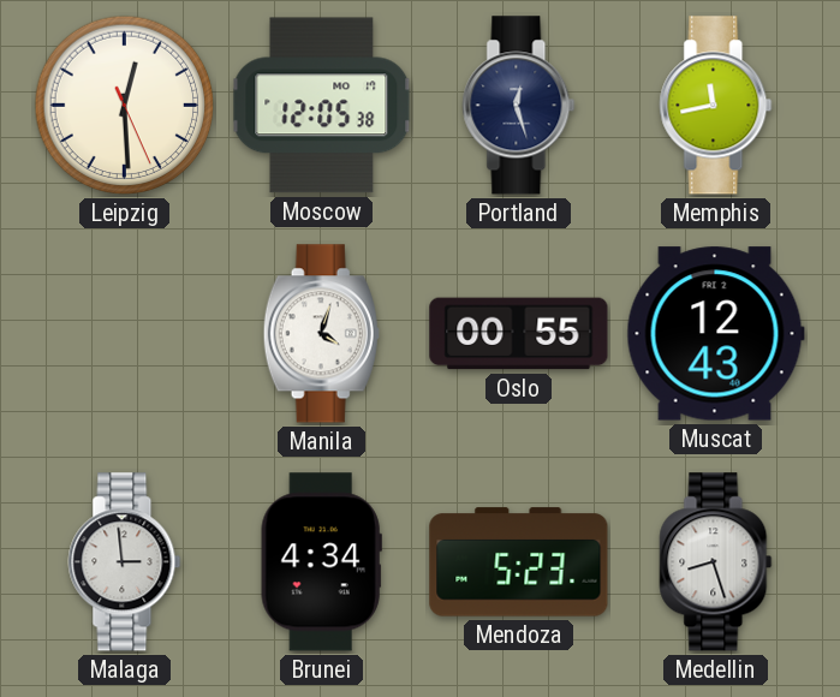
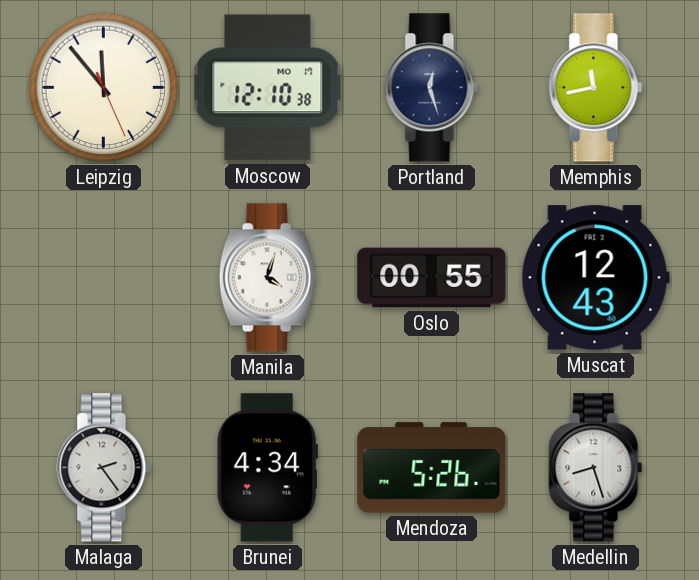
Leipzig: 12:29 -> 11:53 (104, 88)
Moscow: 12:05 -> 12:10 (268, 88)
Malaga: 2:59 -> 2:24 (104, 468)
Mendoza: 5:23 -> 5:26 (432, 468)
